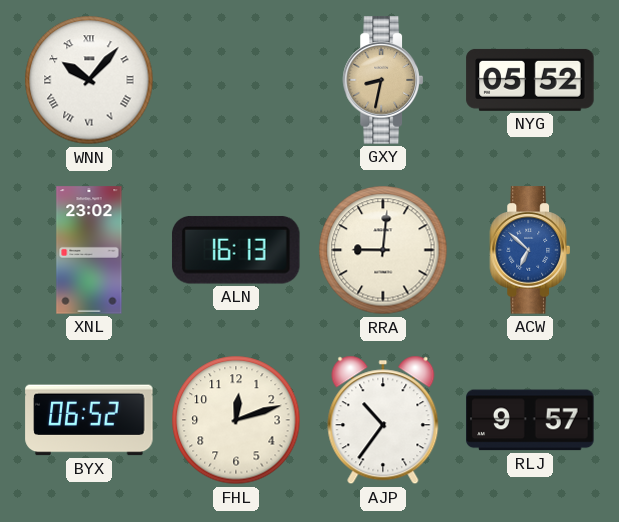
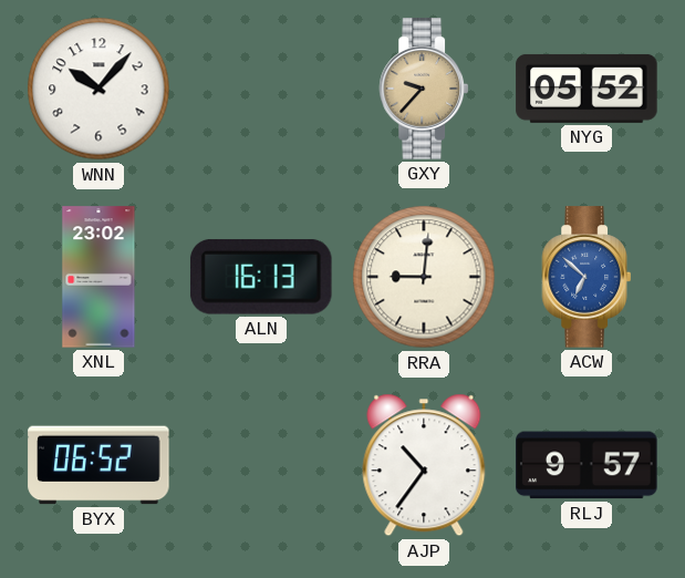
WNN numerals: Roman -> Arabic (98, 89)
GXY: 8:32 -> 9:37 (424, 89)
FHL: 12:12 -> none (236, 420)
